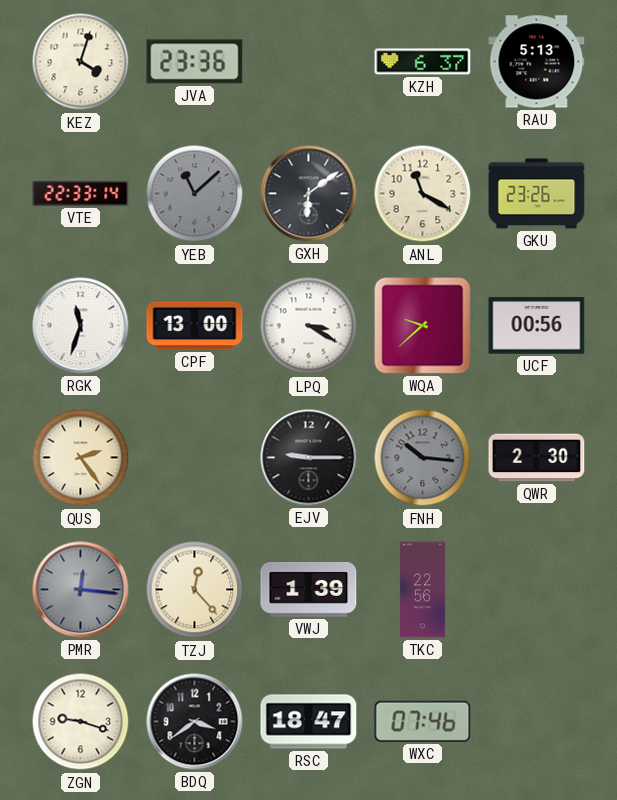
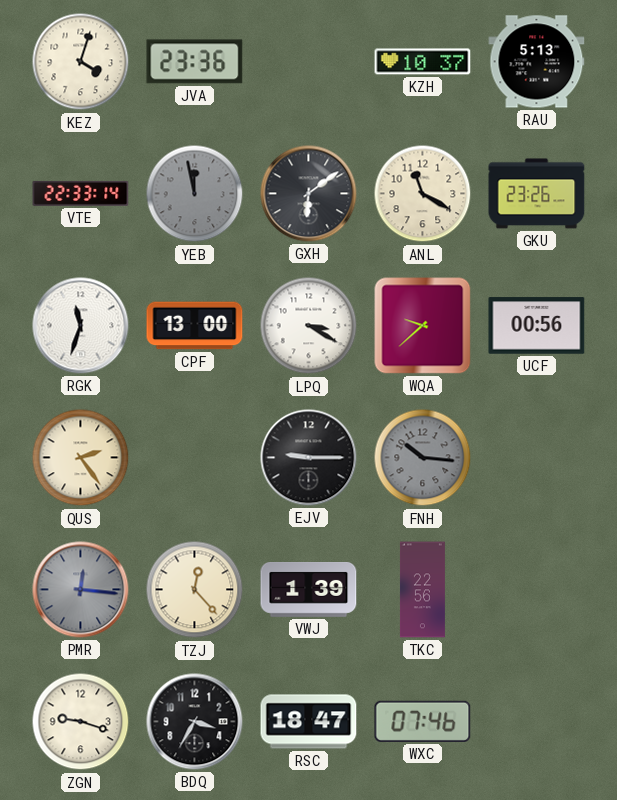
KZH: 6:37 -> 10:37 (423, 62)
YEB: 11:08 -> 11:58 (195, 194)
QWR: 2:30 -> none (537, 458)
BDQ: 3:39 -> 3:35 (195, 722)
